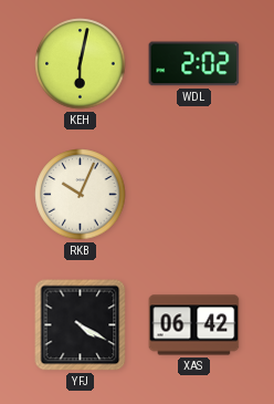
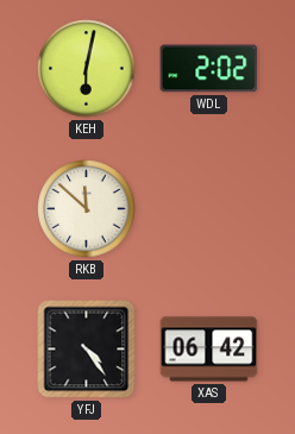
RKB: 10:04 -> 11:52 (87, 209)
YFJ: 4:20 -> 4:24 (87, 350)
